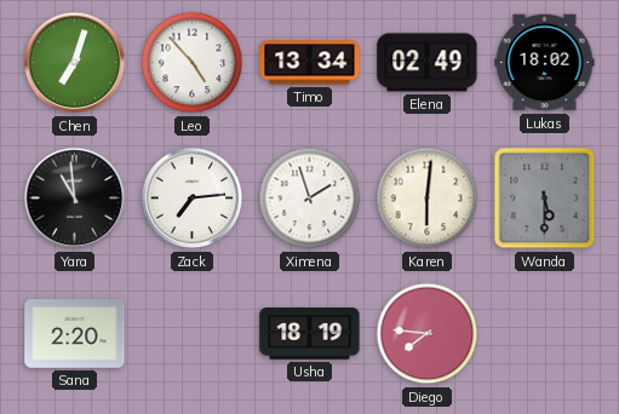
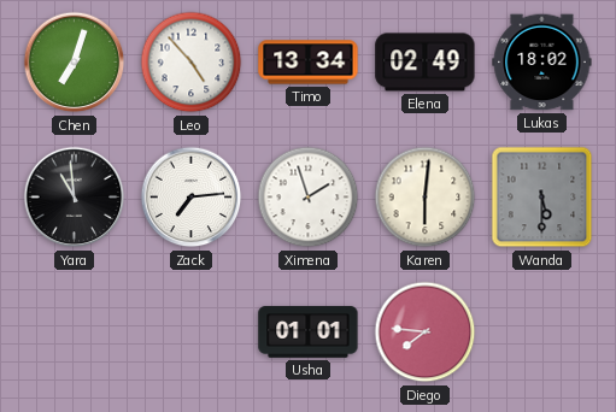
Sana: 2:20 -> none (75, 334)
Usha: 18:19 -> 01:01 (309, 332)
